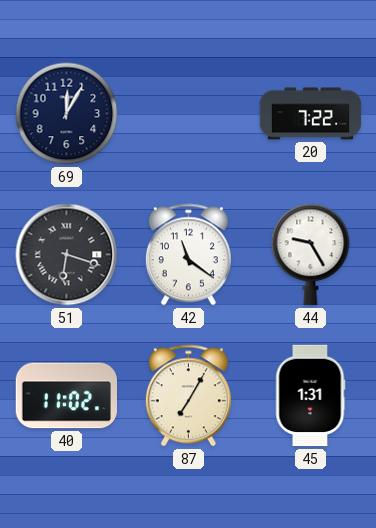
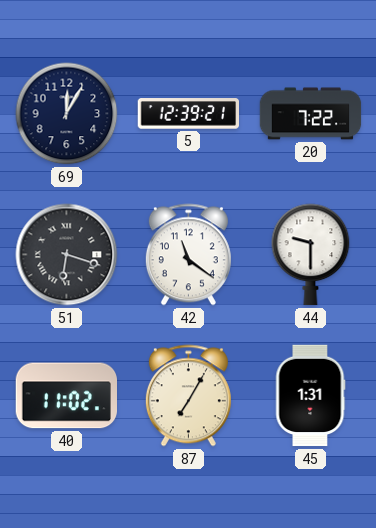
5: none -> 12:39 (188, 114)
44: 9:25 -> 9:30 (311, 255)
